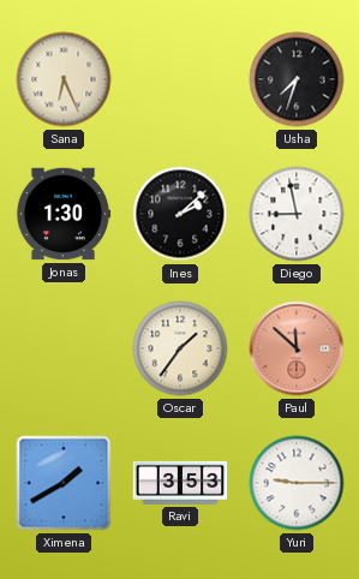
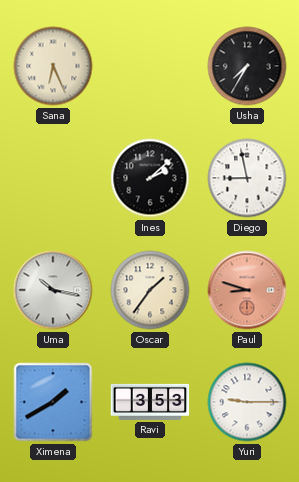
Usha: 7:33 -> 7:35 (247, 66)
Jonas: 1:30 -> none (64, 214)
Uma: none -> 10:17 (53, 290)
Paul: 11:52 -> 8:48 (247, 290)
